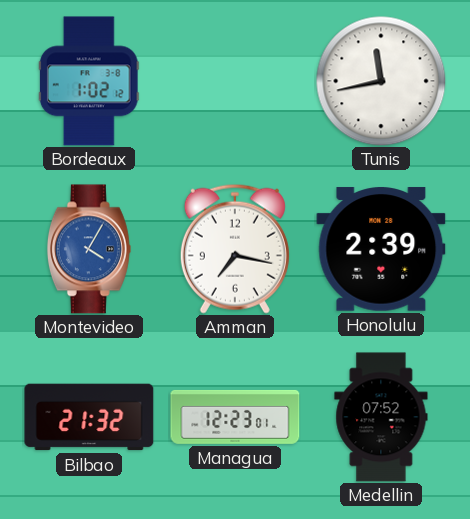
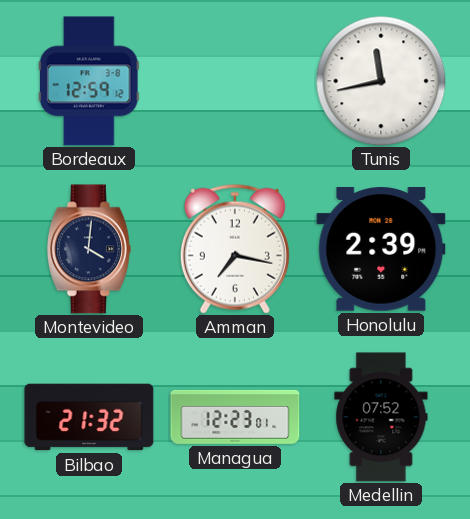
Bordeaux: 1:02 -> 12:59 (89, 81)
Montevideo: 4:05 -> 4:01 (89, 249)
Montevideo dial: blue -> navy (89, 249)
